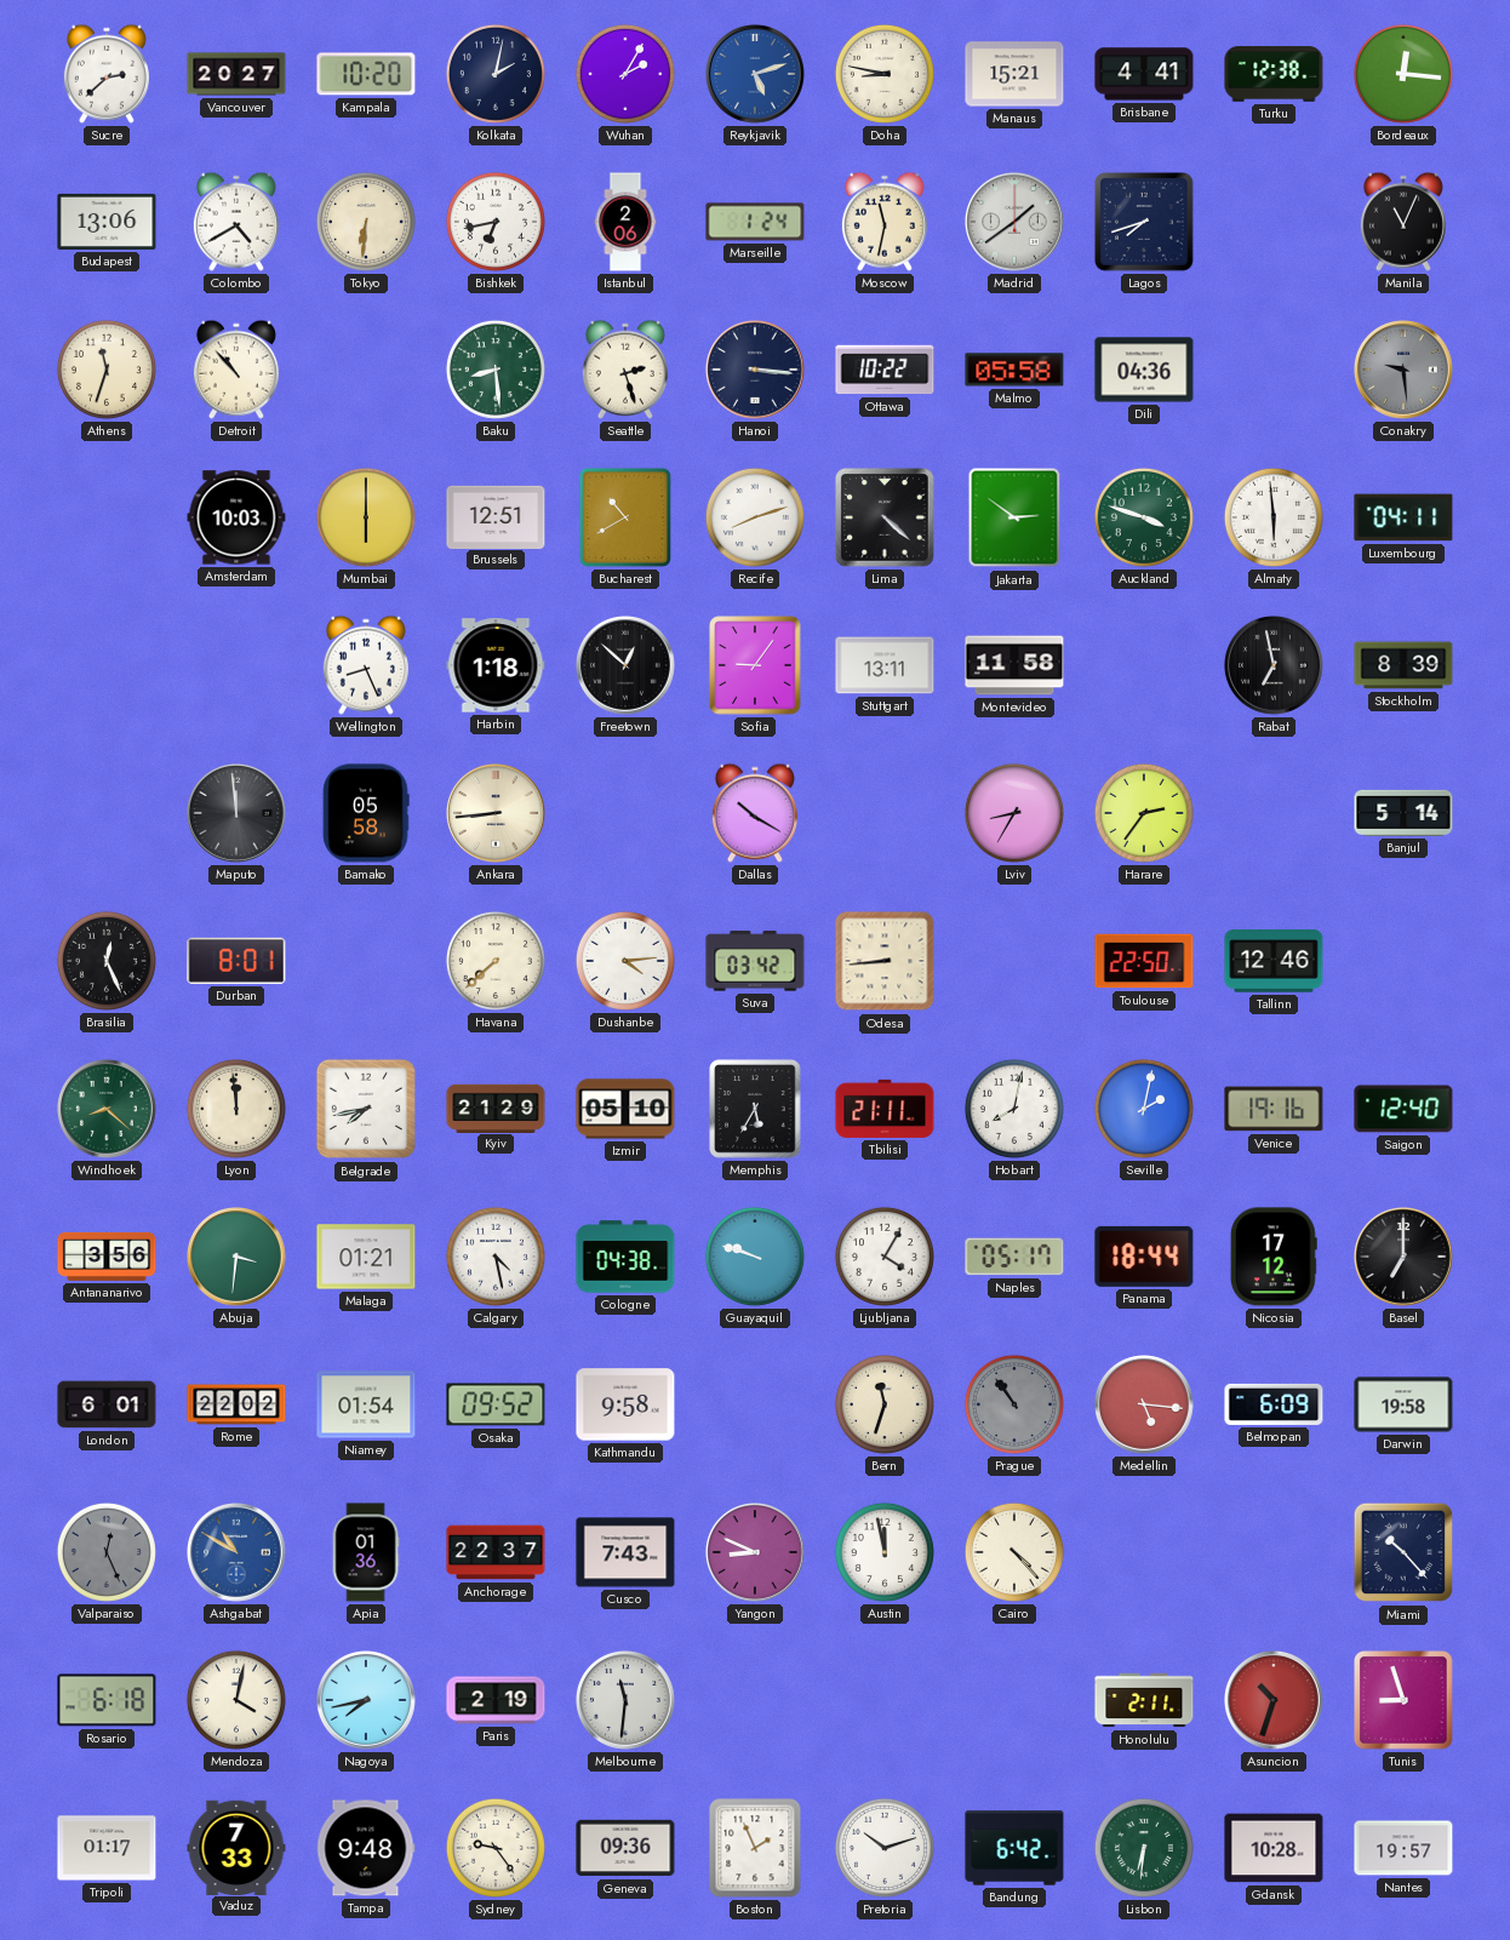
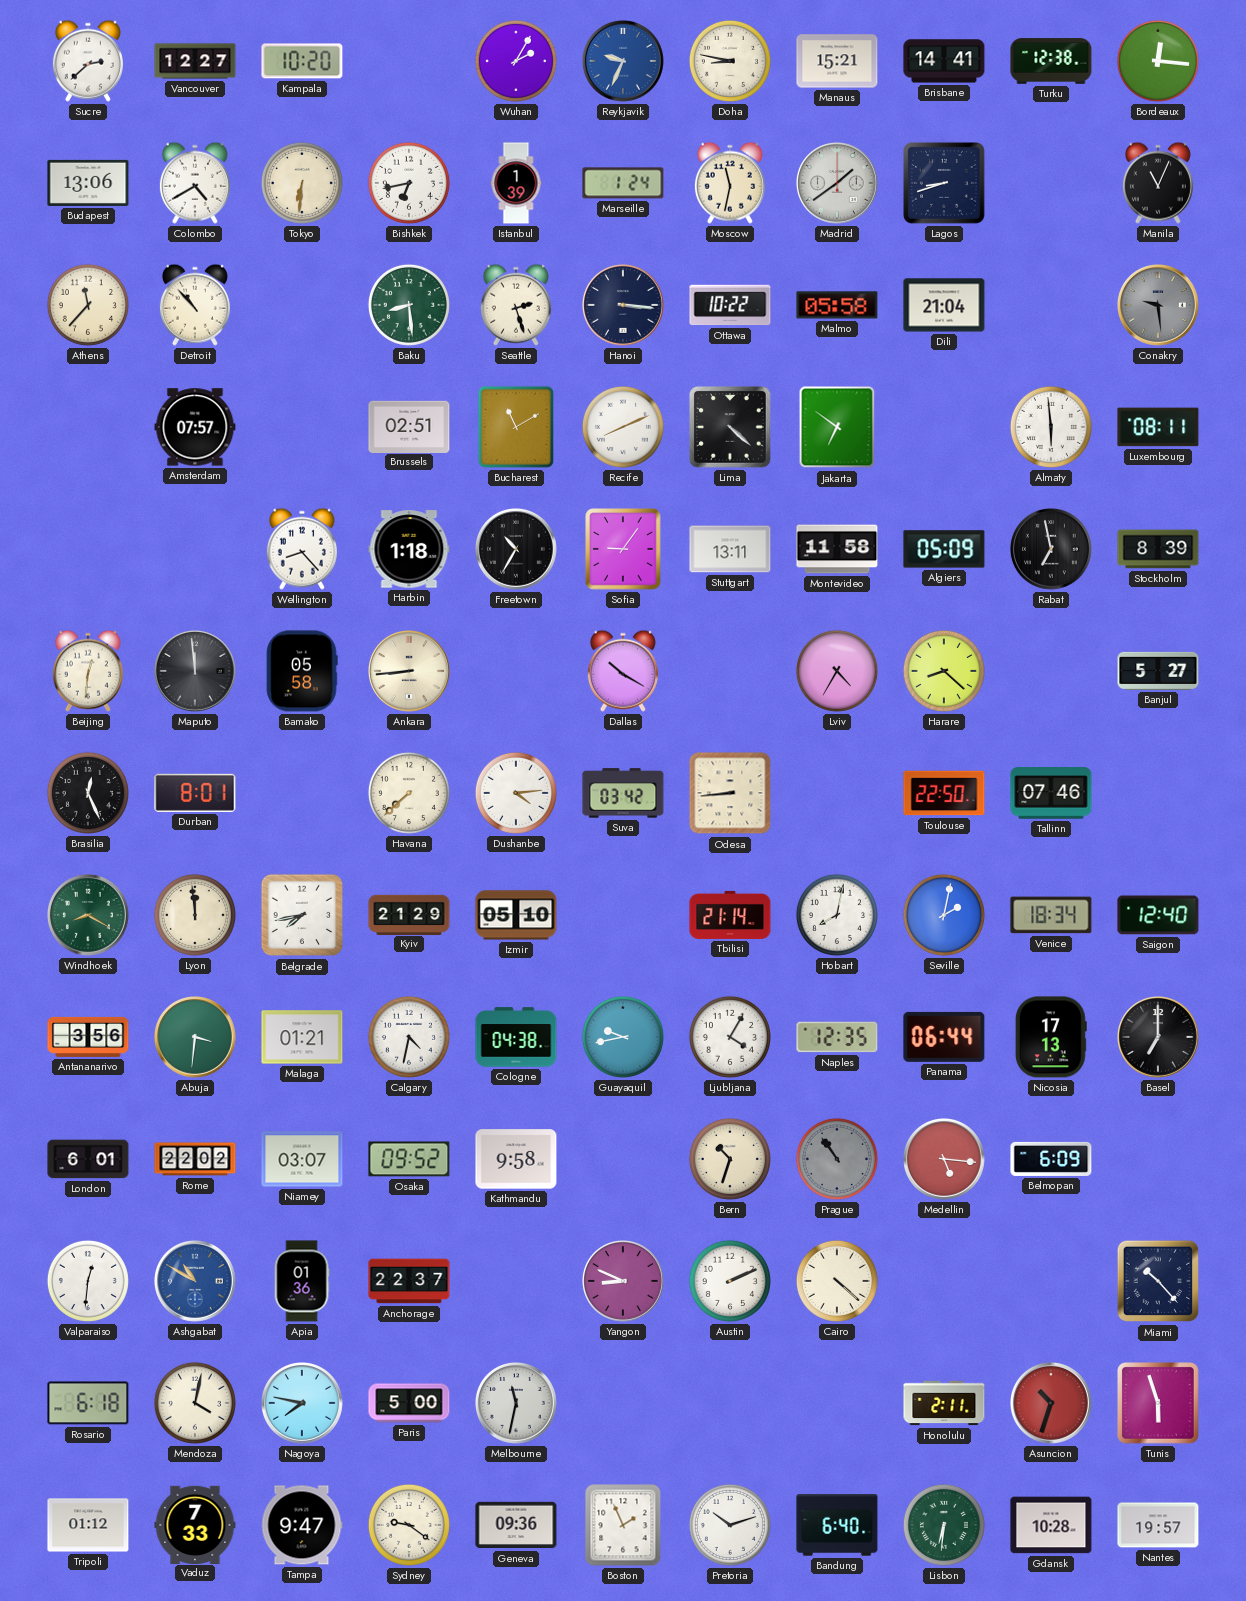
Vancouver: 20:27 -> 12:27 (195, 61)
Kolkata: 2:02 -> none (496, 74)
Reykjavik: 5:12 -> 9:34 (624, 62)
Brisbane: 4:41 -> 14:41 (944, 61)
Istanbul: 2:06 -> 1:39 (516, 183)
Lagos: 7:42 -> 8:42 (945, 184)
Athens: 11:33 -> 11:37 (88, 305)
Dili: 04:36 -> 21:04 (944, 305)
Amsterdam: 10:03 -> 07:57 (195, 427)
Mumbai: 6:00 -> none (366, 517)
Brussels: 12:51 -> 02:51 (409, 426)
Bucharest: 10:40 -> 11:10 (516, 427)
Recife: 8:12 -> 8:11 (623, 427)
Jakarta: 2:51 -> 6:51 (837, 427)
Auckland: 3:48 -> none (1144, 517)
Luxembourg: 04:11 -> 08:11 (1158, 427)
Wellington: 8:26 -> 8:23 (302, 549)
Freetown: 12:52 -> 10:35 (517, 550)
Algiers: none -> 05:09 (944, 549)
Beijing: none -> 12:31 (88, 671)
Lviv: 8:35 -> 4:35 (837, 671)
Harare: 2:36 -> 8:22 (944, 671)
Banjul: 5:14 -> 5:27 (1158, 671)
Tallinn: 12:46 -> 07:46 (1051, 793)
Windhoek: 8:22 -> 8:20 (89, 916)
Memphis: 5:35 -> none (755, 1109)
Tbilisi: 21:11 -> 21:14 (730, 915)
Venice: 19:16 -> 18:34 (1051, 915)
Calgary: 4:28 -> 4:32 (409, 1037)
Guayaquil: 9:48 -> 9:43 (623, 1037)
Naples: 05:17 -> 12:35 (837, 1037)
Panama: 18:44 -> 06:44 (944, 1037)
Nicosia: 17:12 -> 17:13 (1051, 1037)
Niamey: 01:54 -> 03:07 (302, 1159)
Bern: 11:33 -> 10:33 (730, 1159)
Darwin: 19:58 -> none (1403, 1404)
Valparaiso: 12:26 -> 12:31 (88, 1281)
Valparaiso dial: grey -> white (88, 1281)
Cusco: 7:43 -> none (625, 1552)
Austin: 11:58 -> 2:11 (730, 1281)
Cairo: 4:23 -> 4:22 (837, 1281)
Nagoya: 7:43 -> 7:47 (303, 1404)
Paris: 2:19 -> 5:00 (409, 1403)
Melbourne: 11:31 -> 11:32 (517, 1404)
Tunis: 8:57 -> 5:57 (1159, 1404)
Tripoli: 01:17 -> 01:12 (88, 1525)
Tampa: 9:48 -> 9:47 (302, 1525)
Sydney: 9:24 -> 9:21 (409, 1525)
Bandung: 6:42 -> 6:40 (837, 1525)
